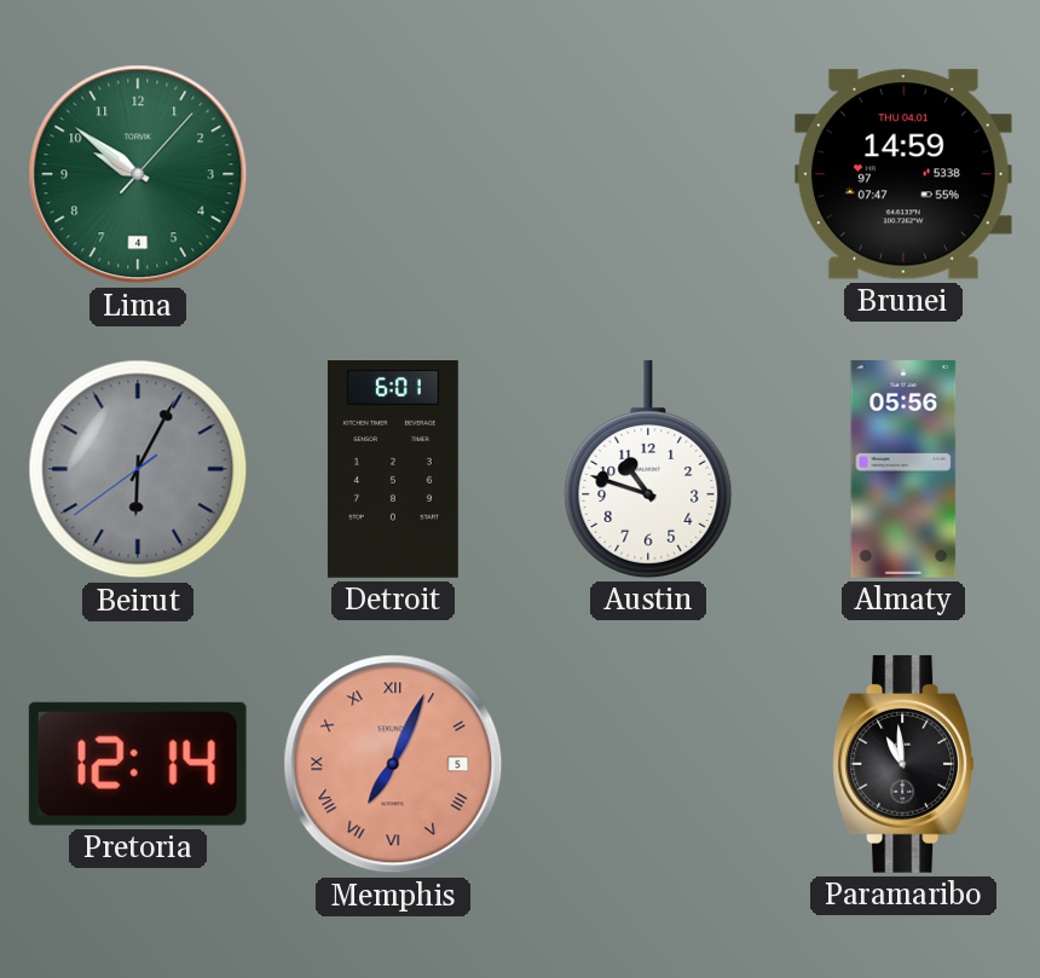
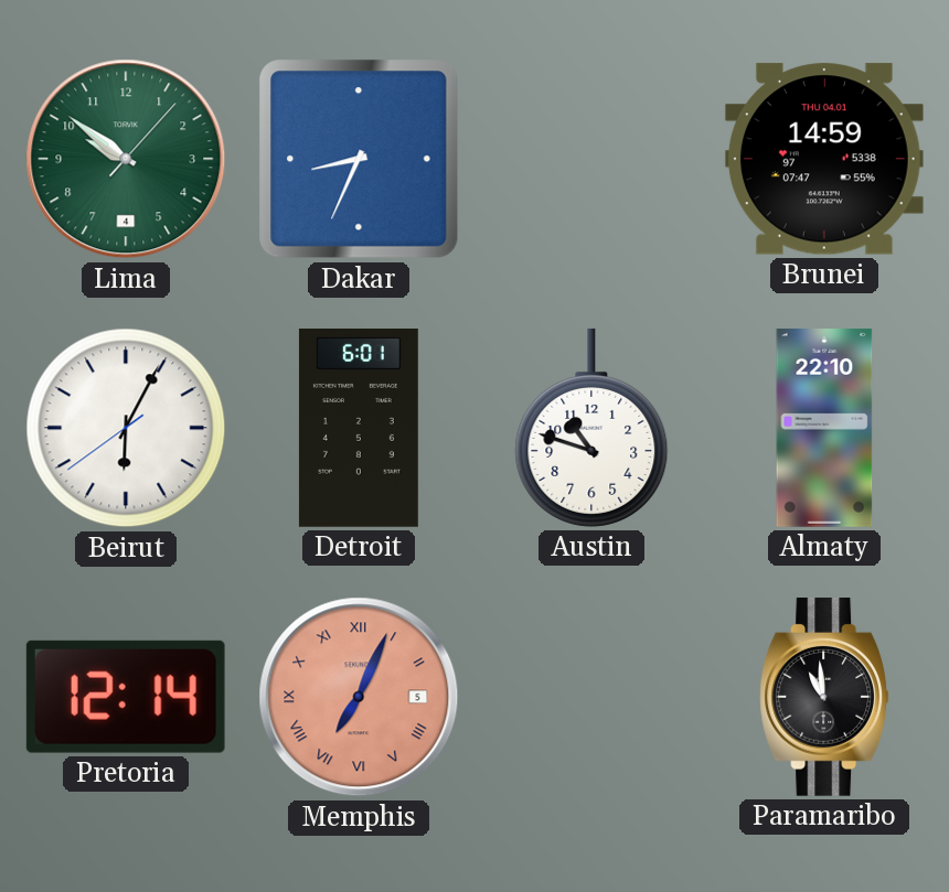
Dakar: none -> 8:34 (359, 159)
Beirut dial: grey -> white (126, 428)
Almaty: 05:56 -> 22:10 (824, 429)
